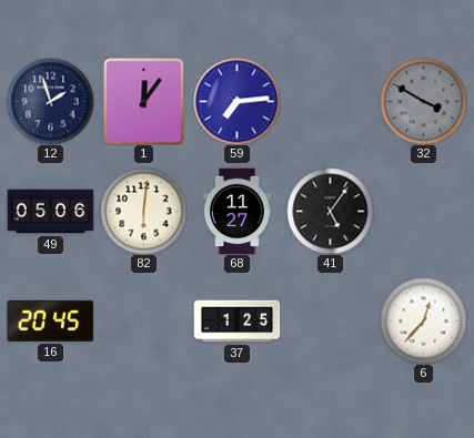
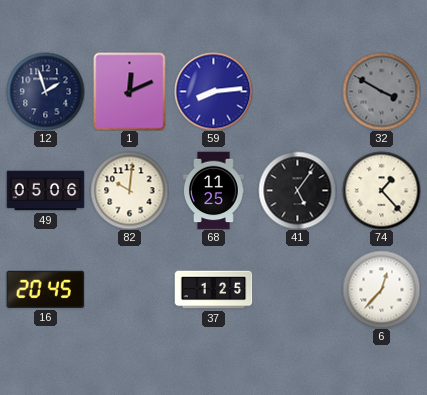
1: 12:06 -> 12:11 (130, 91)
59: 7:14 -> 8:14 (213, 91)
82: 6:01 -> 10:01 (129, 190)
68: 11:27 -> 11:25 (214, 190)
74: none -> 1:23 (381, 190)
